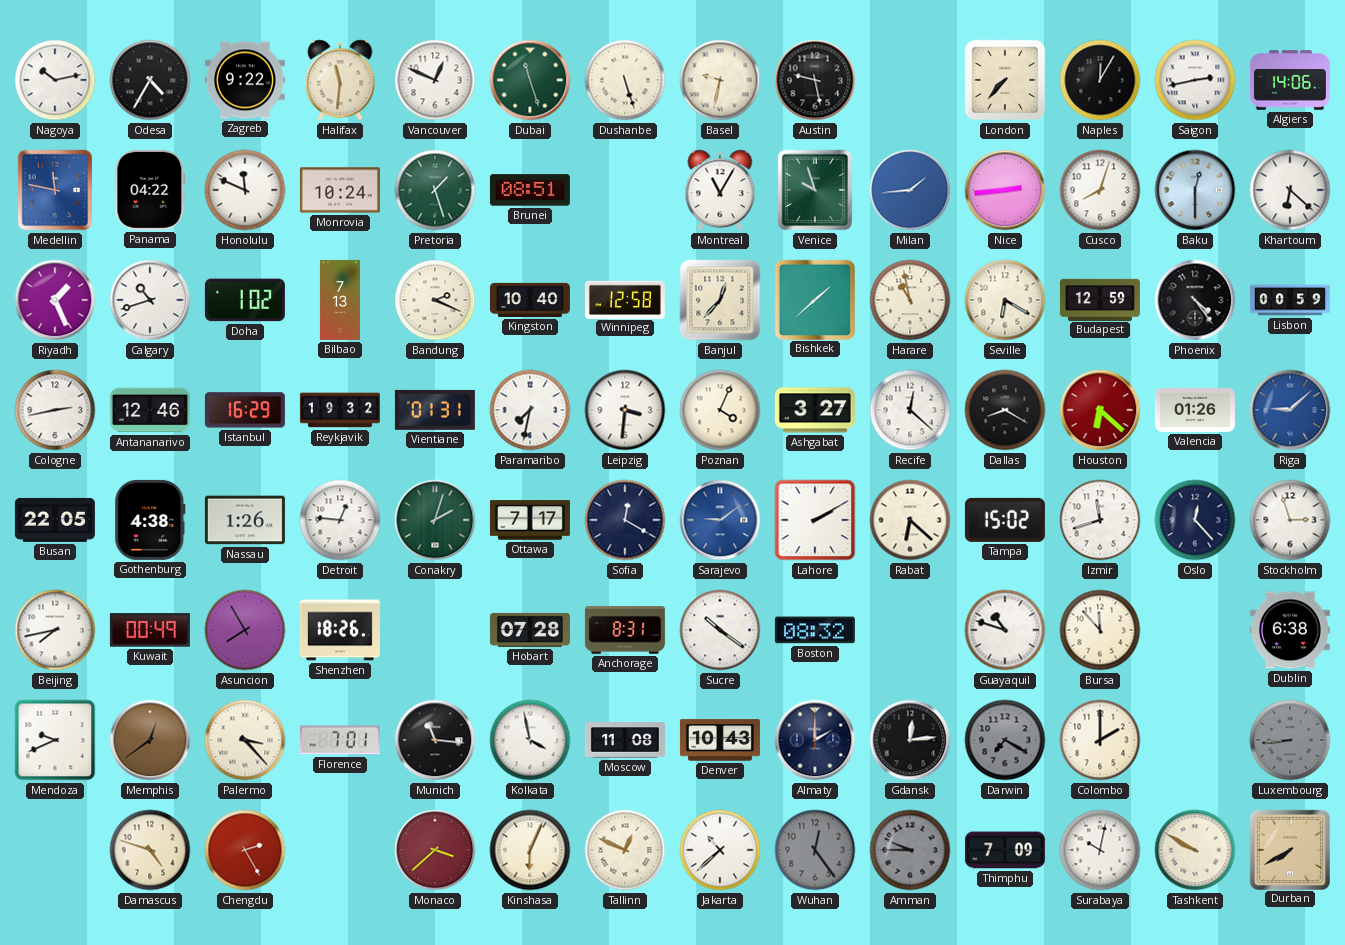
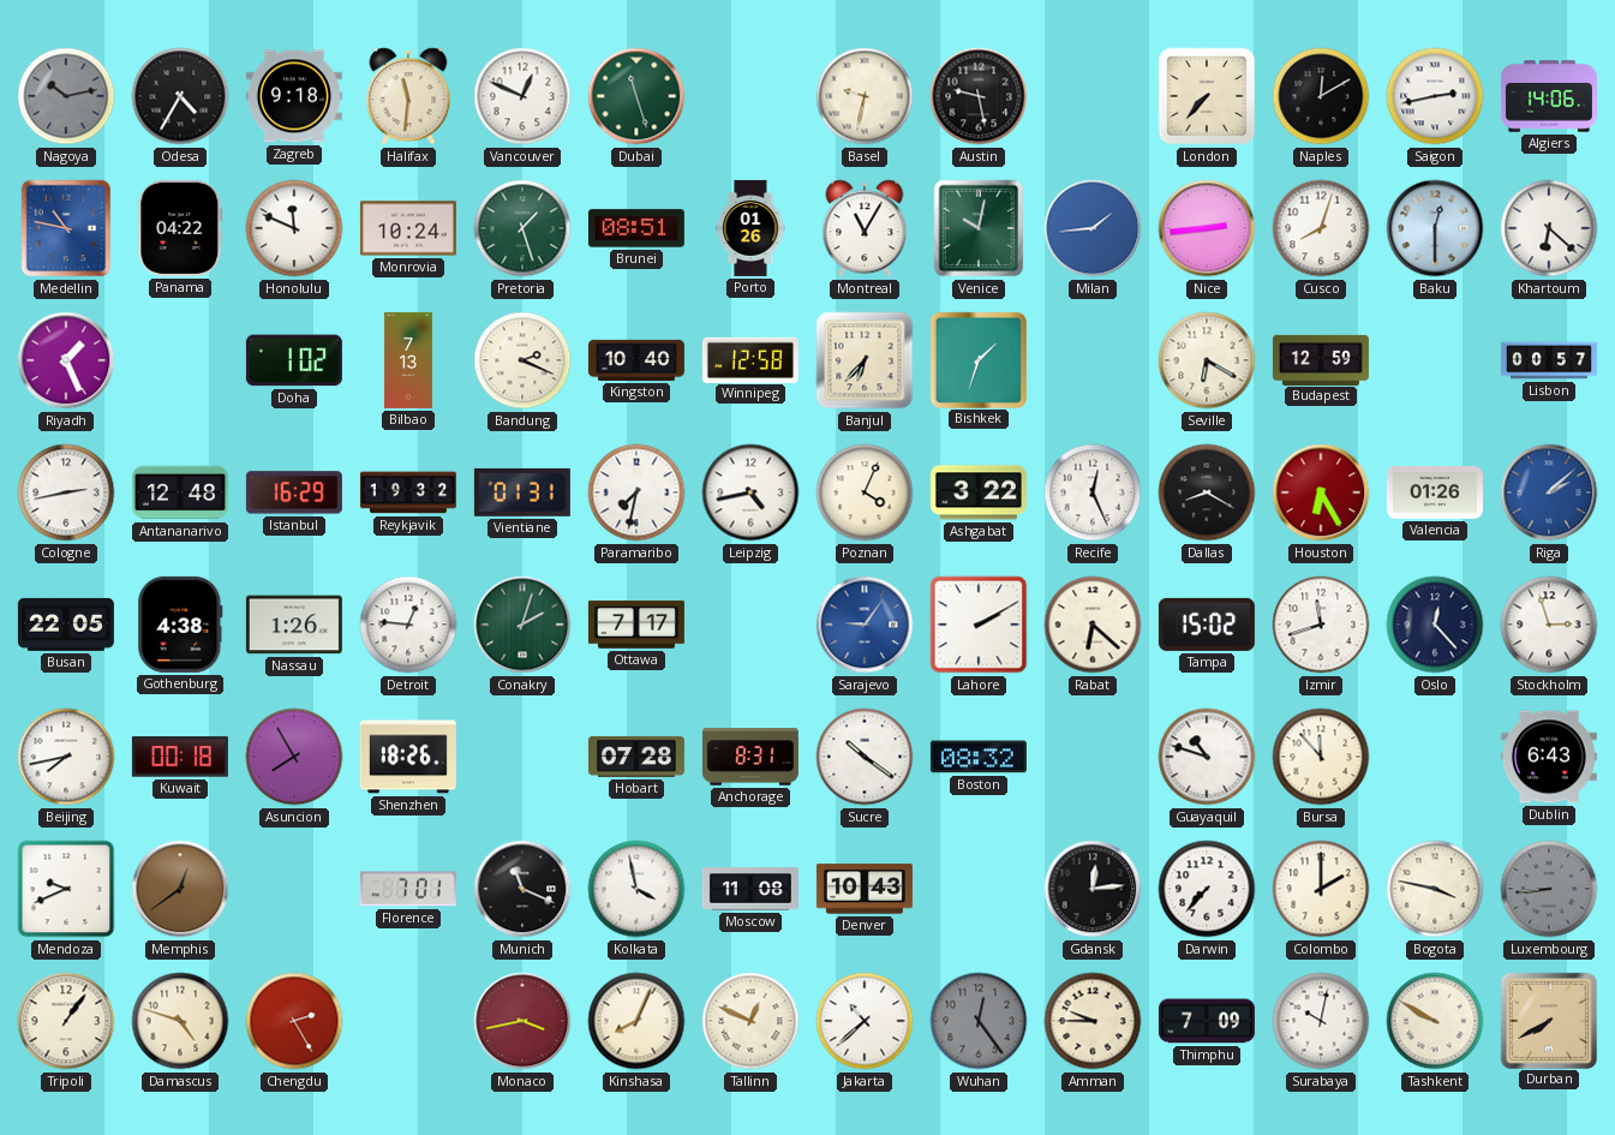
Nagoya dial: white -> grey (66, 96)
Zagreb: 9:22 -> 9:18 (294, 96)
Dushanbe: 5:27 -> none (625, 80)
Naples: 12:05 -> 12:10 (1321, 96)
Medellin: 11:47 -> 10:47 (66, 228)
Porto: none -> 01:26 (750, 228)
Venice: 9:57 -> 10:02 (979, 228)
Calgary: 10:42 -> none (150, 300)
Banjul: 12:37 -> 6:37 (865, 360)
Bishkek: 1:38 -> 1:33 (977, 359)
Harare: 10:58 -> none (910, 300)
Phoenix: 4:24 -> none (1195, 300)
Lisbon: 00:59 -> 00:57 (1549, 360)
Antananarivo: 12:46 -> 12:48 (180, 492)
Leipzig: 3:31 -> 4:43 (750, 492)
Ashgabat: 3:27 -> 3:22 (979, 492)
Recife: 12:22 -> 12:26 (1093, 492)
Houston: 6:22 -> 6:25 (1321, 492)
Riga: 9:08 -> 2:08 (1549, 492)
Sofia: 12:20 -> none (625, 520)
Sarajevo: 9:09 -> 9:06 (865, 625)
Kuwait: 00:49 -> 00:18 (180, 757)
Dublin: 6:38 -> 6:43 (1549, 757)
Palermo: 3:23 -> none (245, 740)
Munich: 11:16 -> 11:19 (522, 889)
Almaty: 2:00 -> none (815, 740)
Darwin: 7:20 -> 7:37 (1207, 889)
Darwin dial: grey -> white (1207, 889)
Bogota: none -> 3:47 (1435, 889)
Tripoli: none -> 1:06 (66, 1021)
Monaco: 3:38 -> 3:43 (522, 1021)
Kinshasa: 6:04 -> 8:04 (636, 1021)
Amman dial: grey -> cream (1093, 1021)
